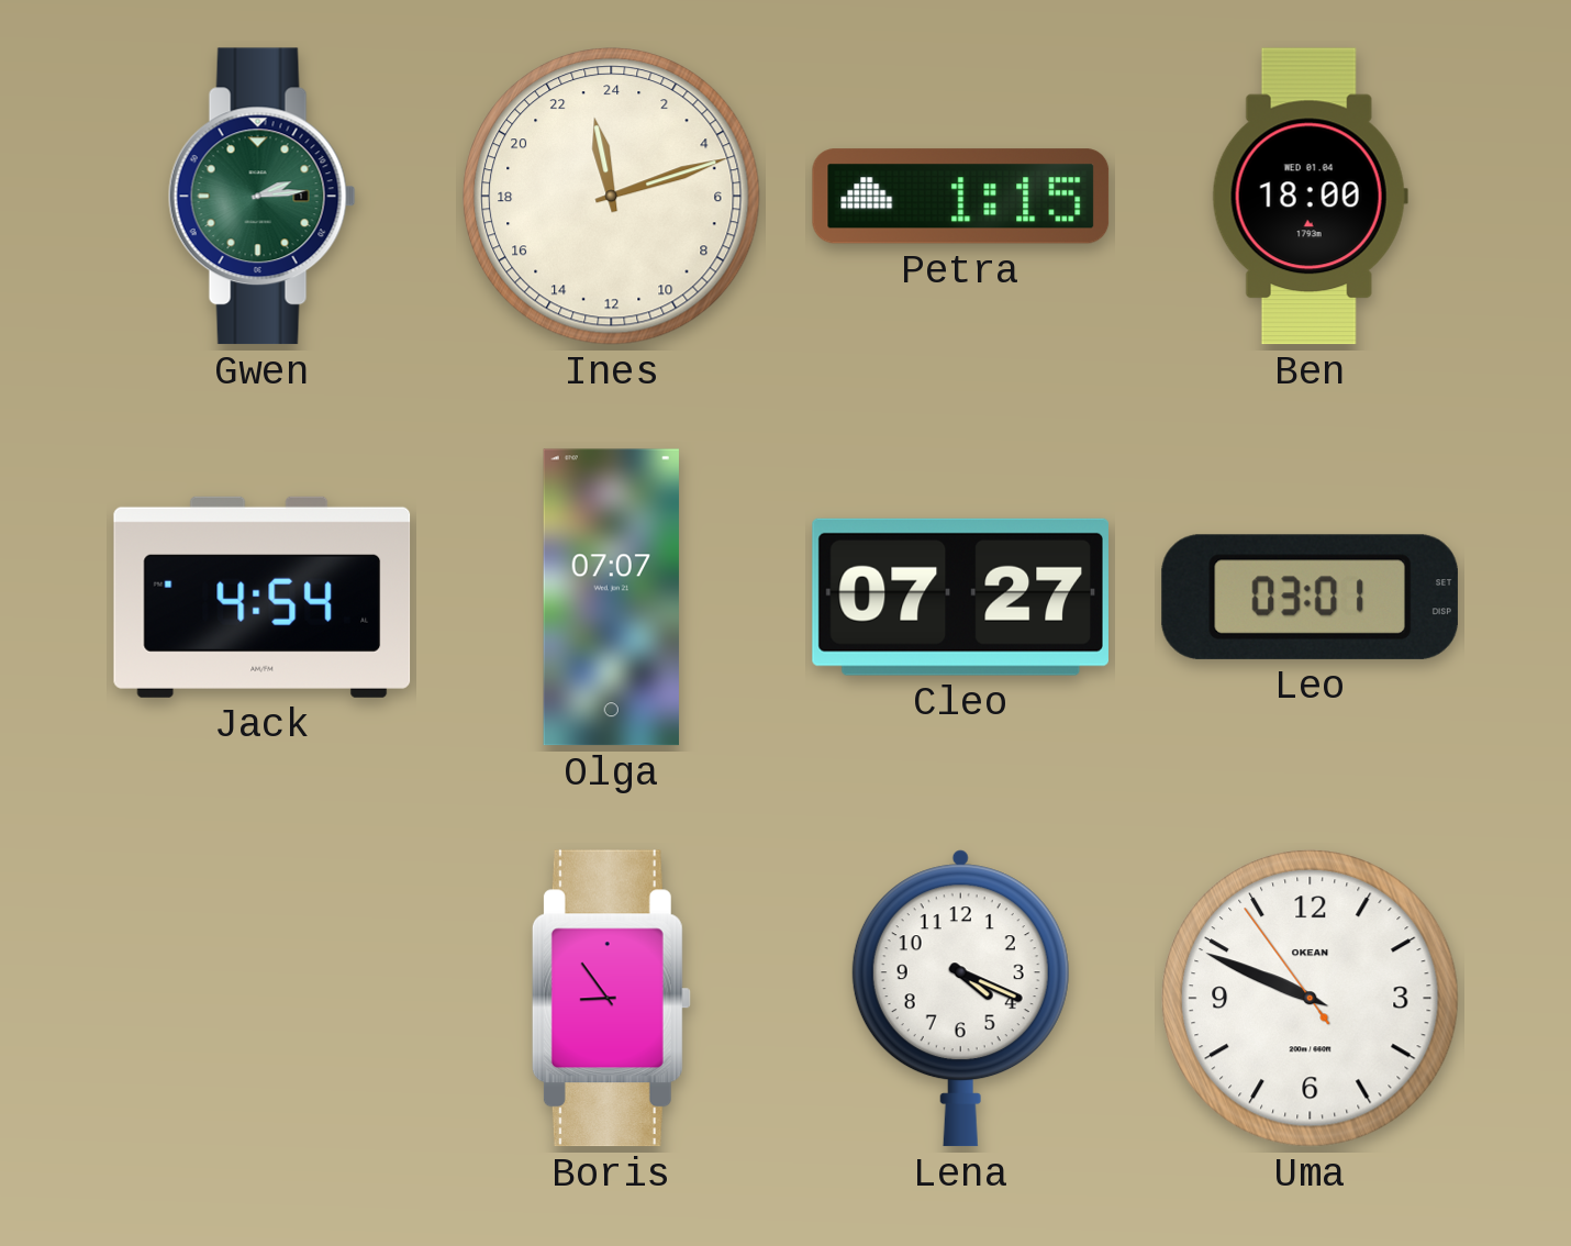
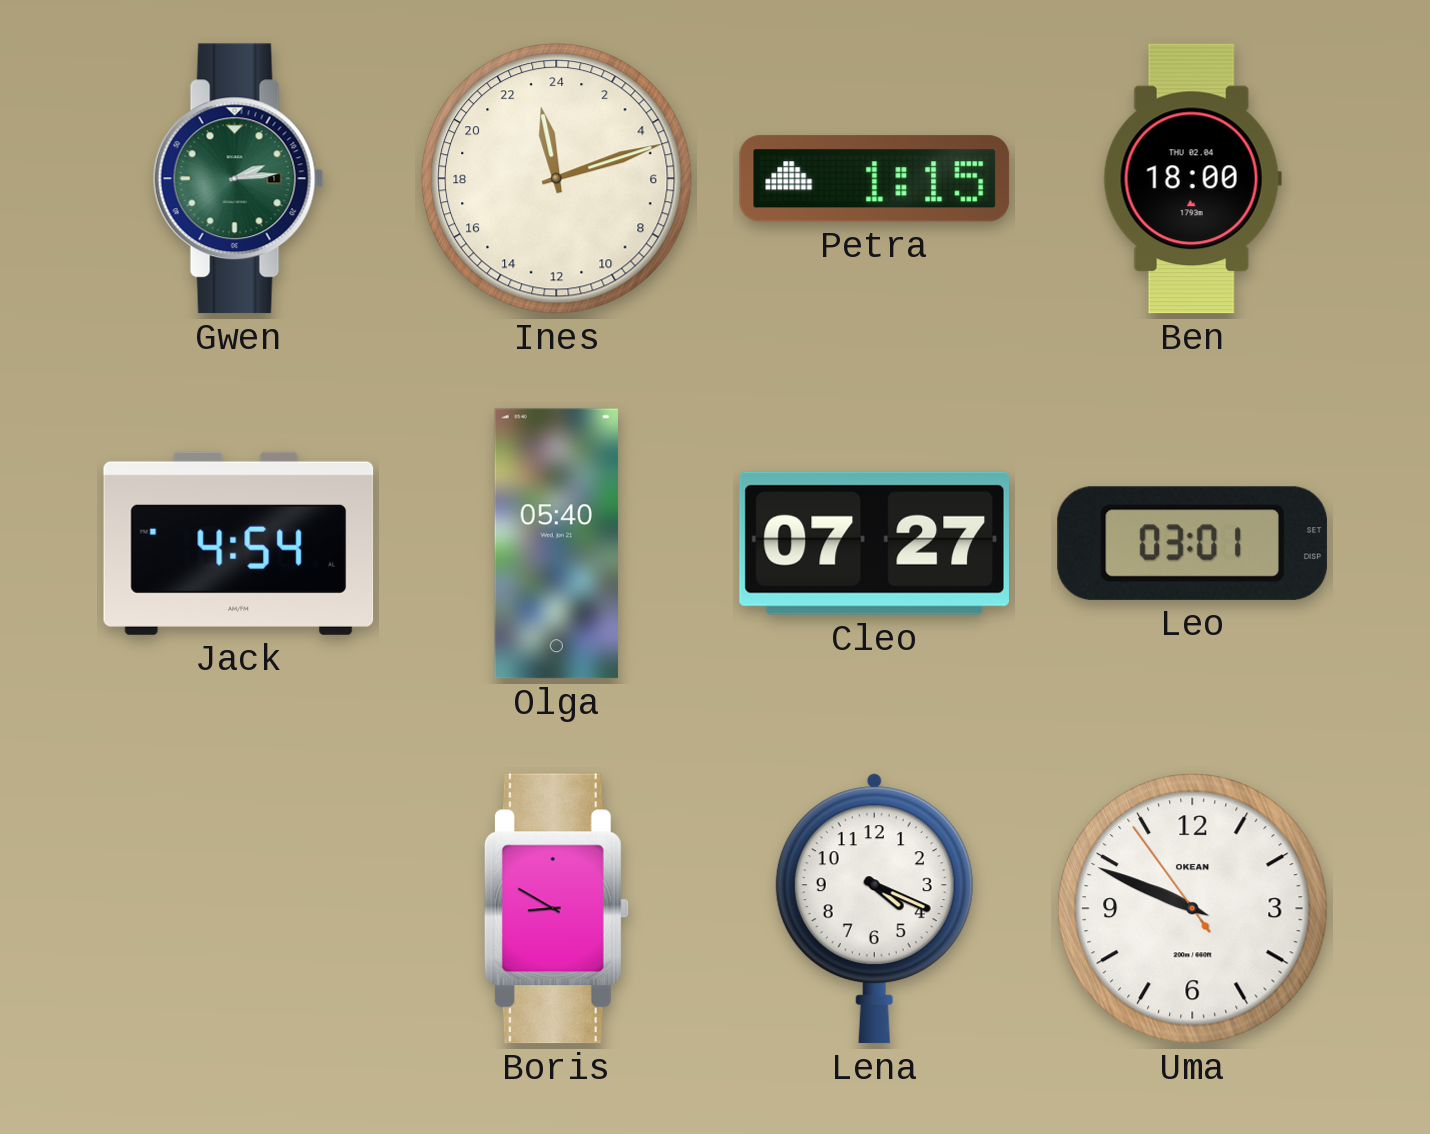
Ben date: WED 01.04 -> THU 02.04 (1192, 179)
Olga: 07:07 -> 05:40 (556, 544)
Boris: 8:54 -> 8:50 (556, 909)
